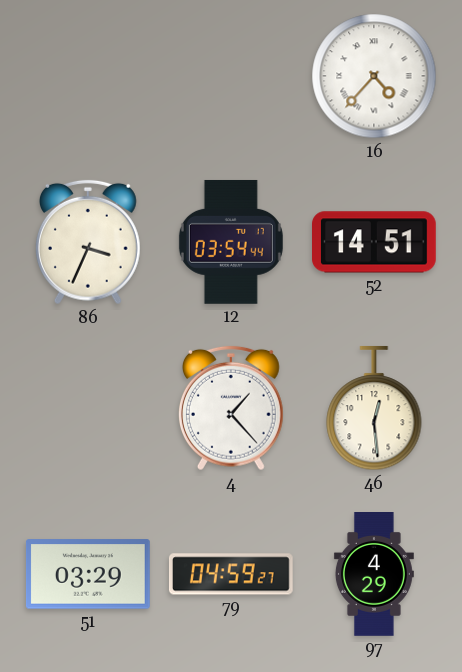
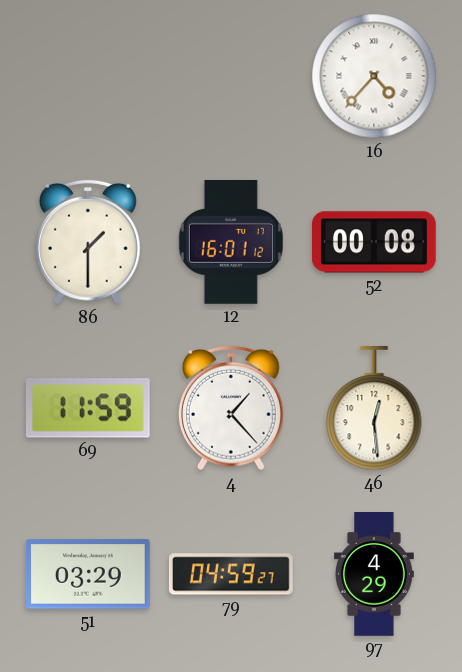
86: 3:34 -> 1:30 (88, 242)
12: 03:54 -> 16:01 (231, 242)
52: 14:51 -> 00:08 (375, 242)
69: none -> 11:59 (88, 408)
